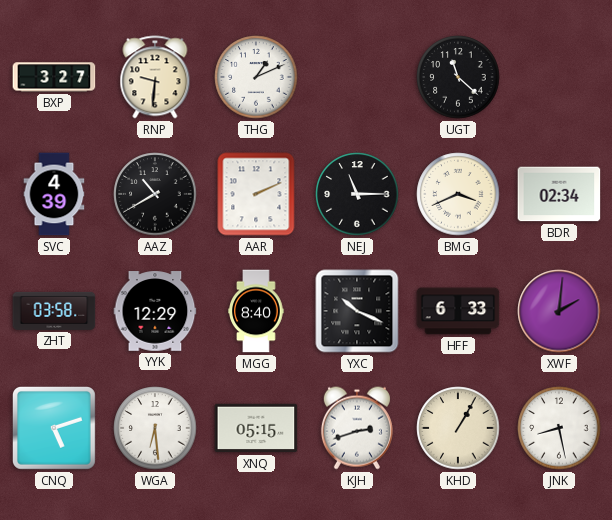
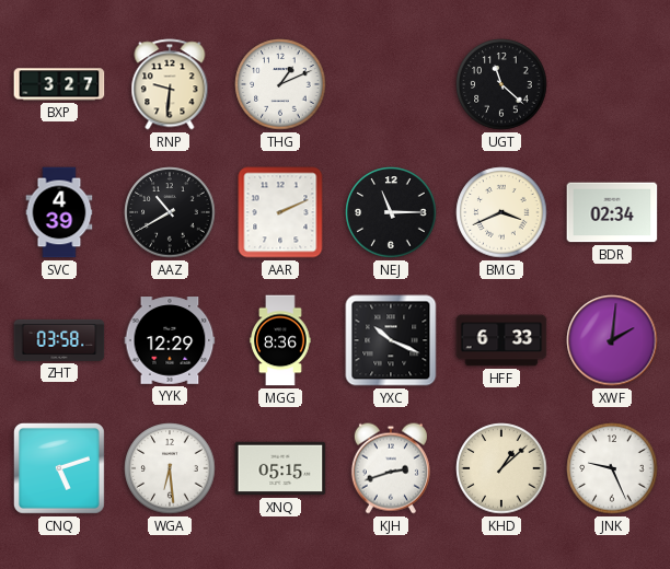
MGG: 8:40 -> 8:36 (280, 340)
KHD: 1:05 -> 1:08 (501, 468)
JNK: 8:28 -> 9:26 (612, 468)
